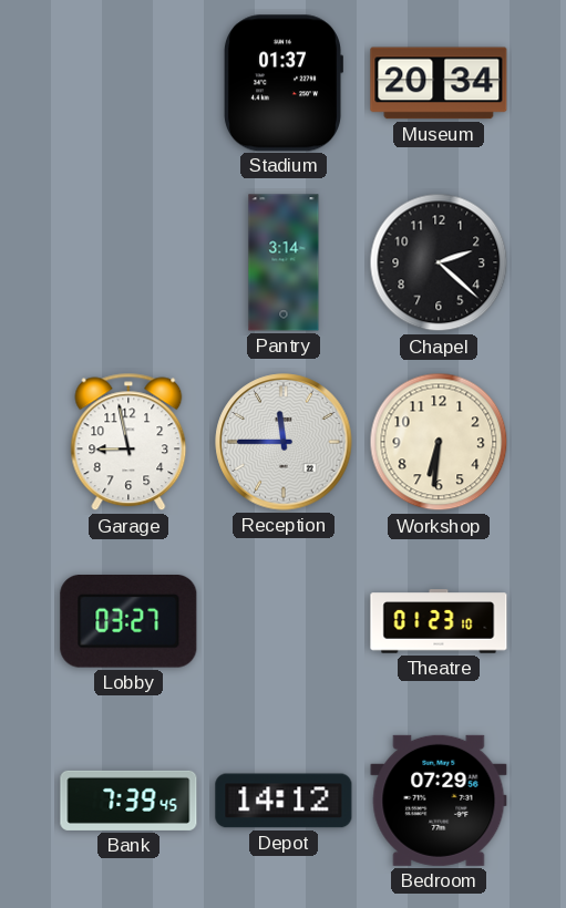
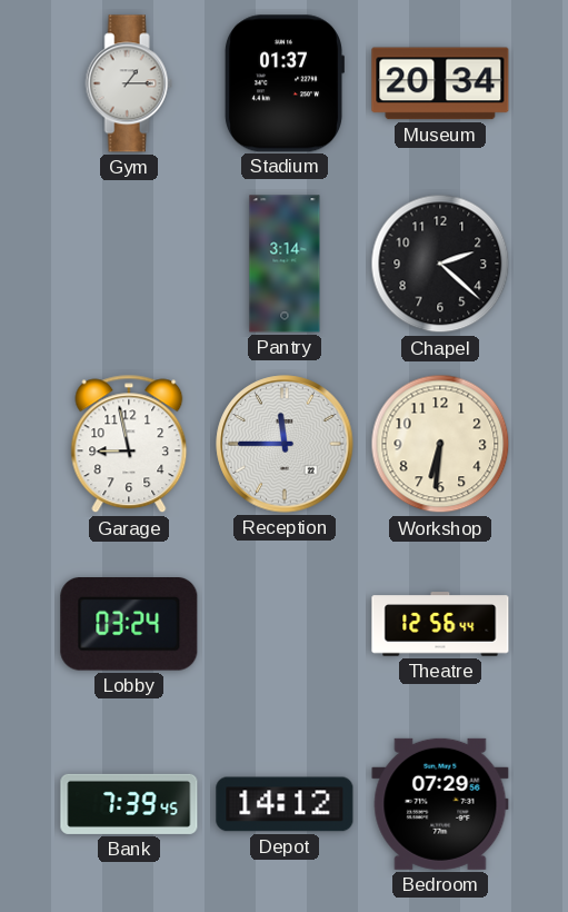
Gym: none -> 1:15 (129, 83)
Lobby: 03:27 -> 03:24 (129, 625)
Theatre: 01:23 -> 12:56 (440, 624)
